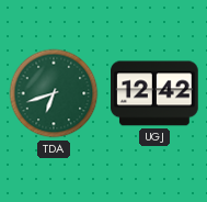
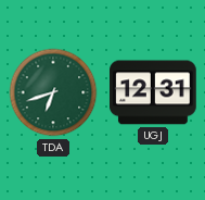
UGJ: 12:42 -> 12:31 (154, 92)
